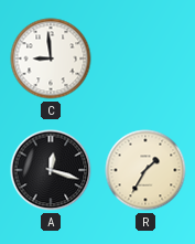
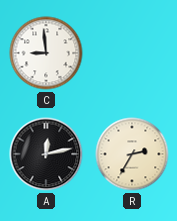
A: 12:18 -> 12:13 (46, 154)
R: 1:35 -> 2:35 (132, 154)
